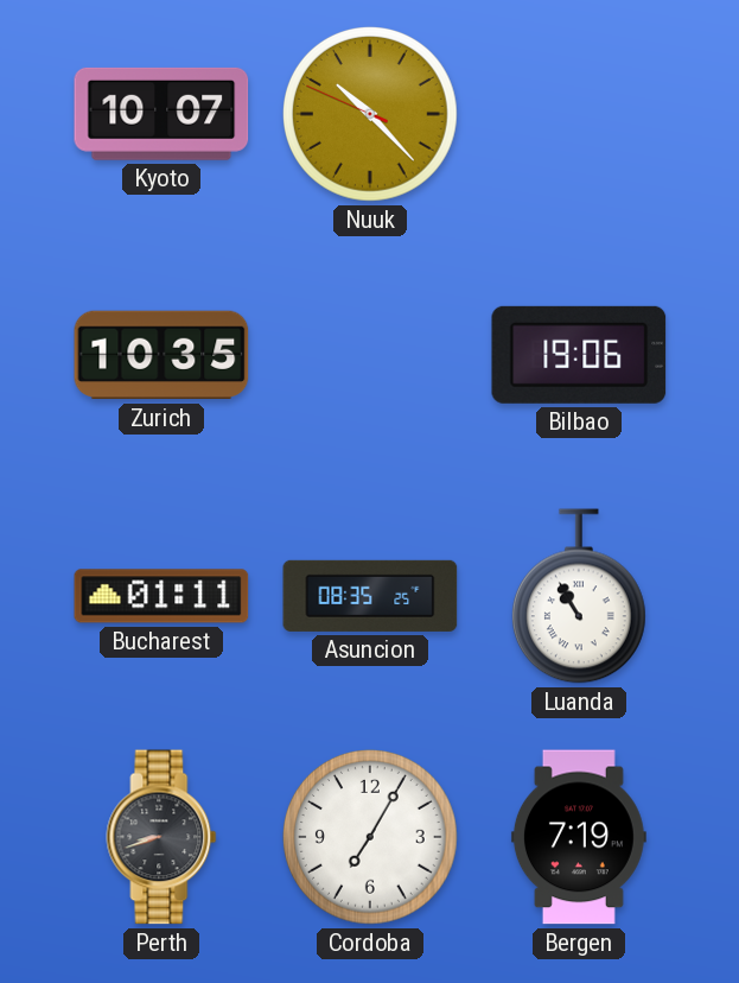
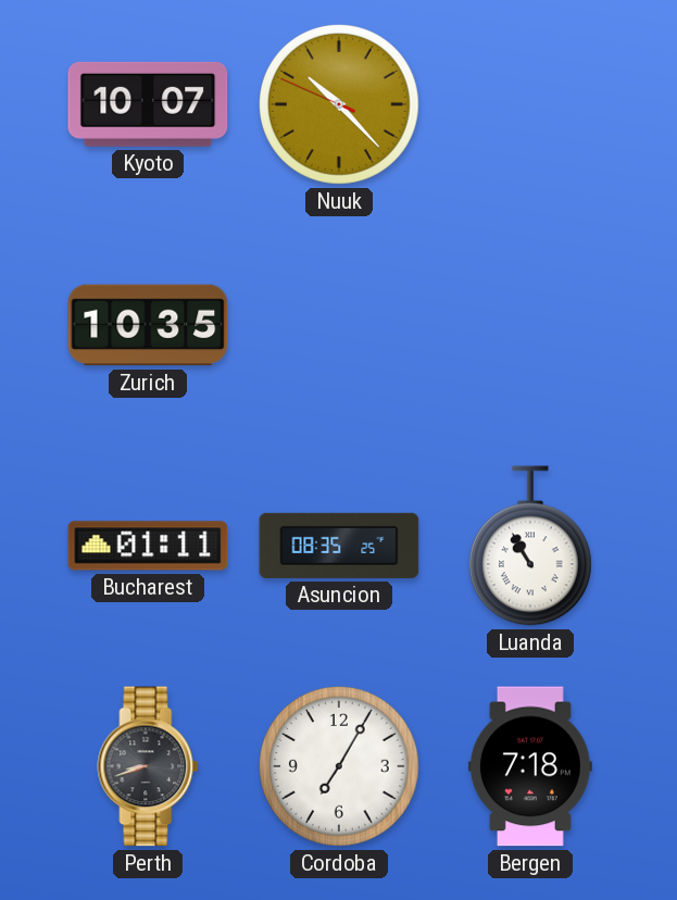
Bilbao: 19:06 -> none (579, 355)
Bergen: 7:19 -> 7:18 (530, 766)
